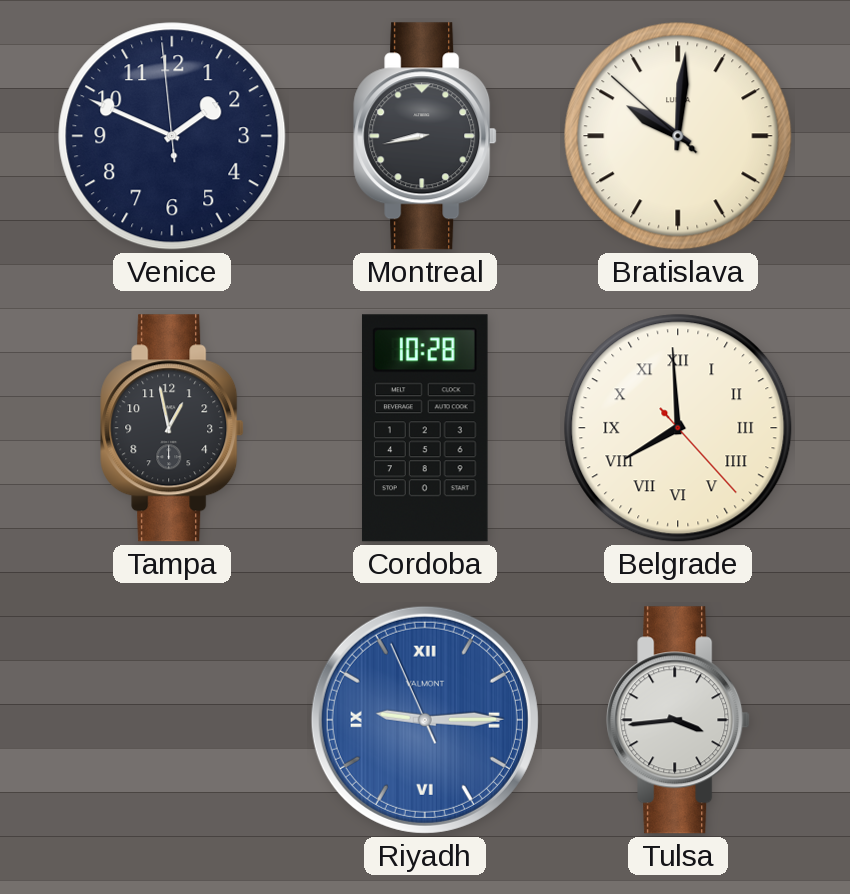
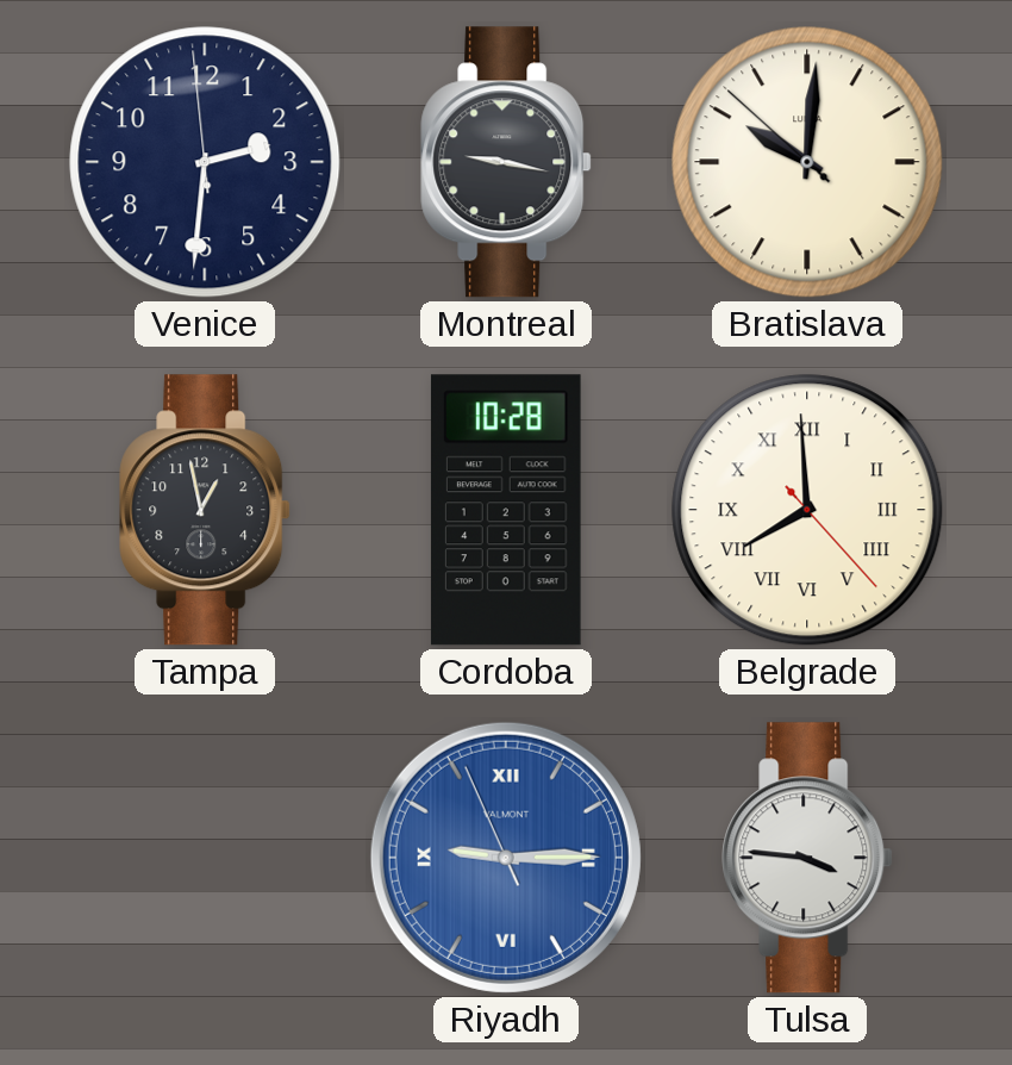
Venice: 1:48 -> 2:30 (205, 162)
Montreal: 8:43 -> 9:17 (506, 162)
Tulsa: 3:44 -> 3:46 (807, 858)
